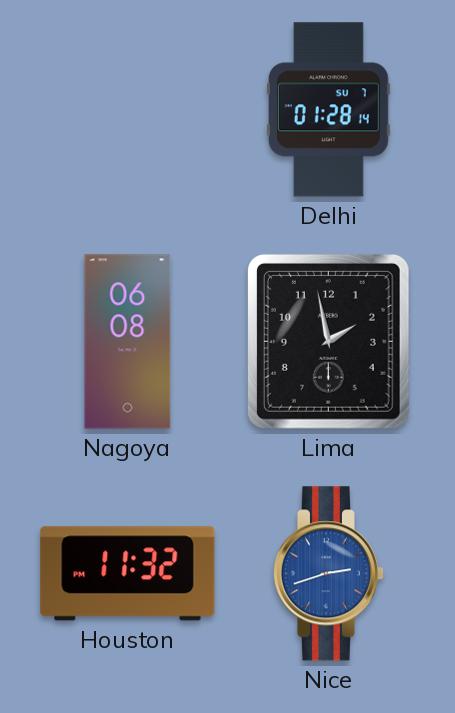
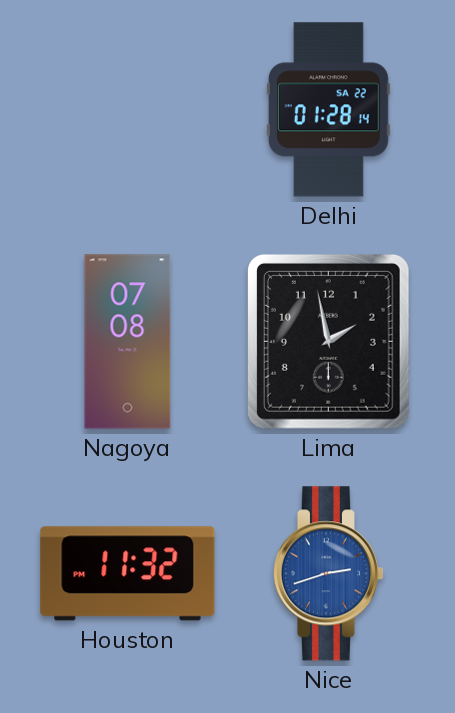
Delhi date: SU 7 -> SA 22 (328, 110)
Nagoya: 06:08 -> 07:08 (128, 342)
